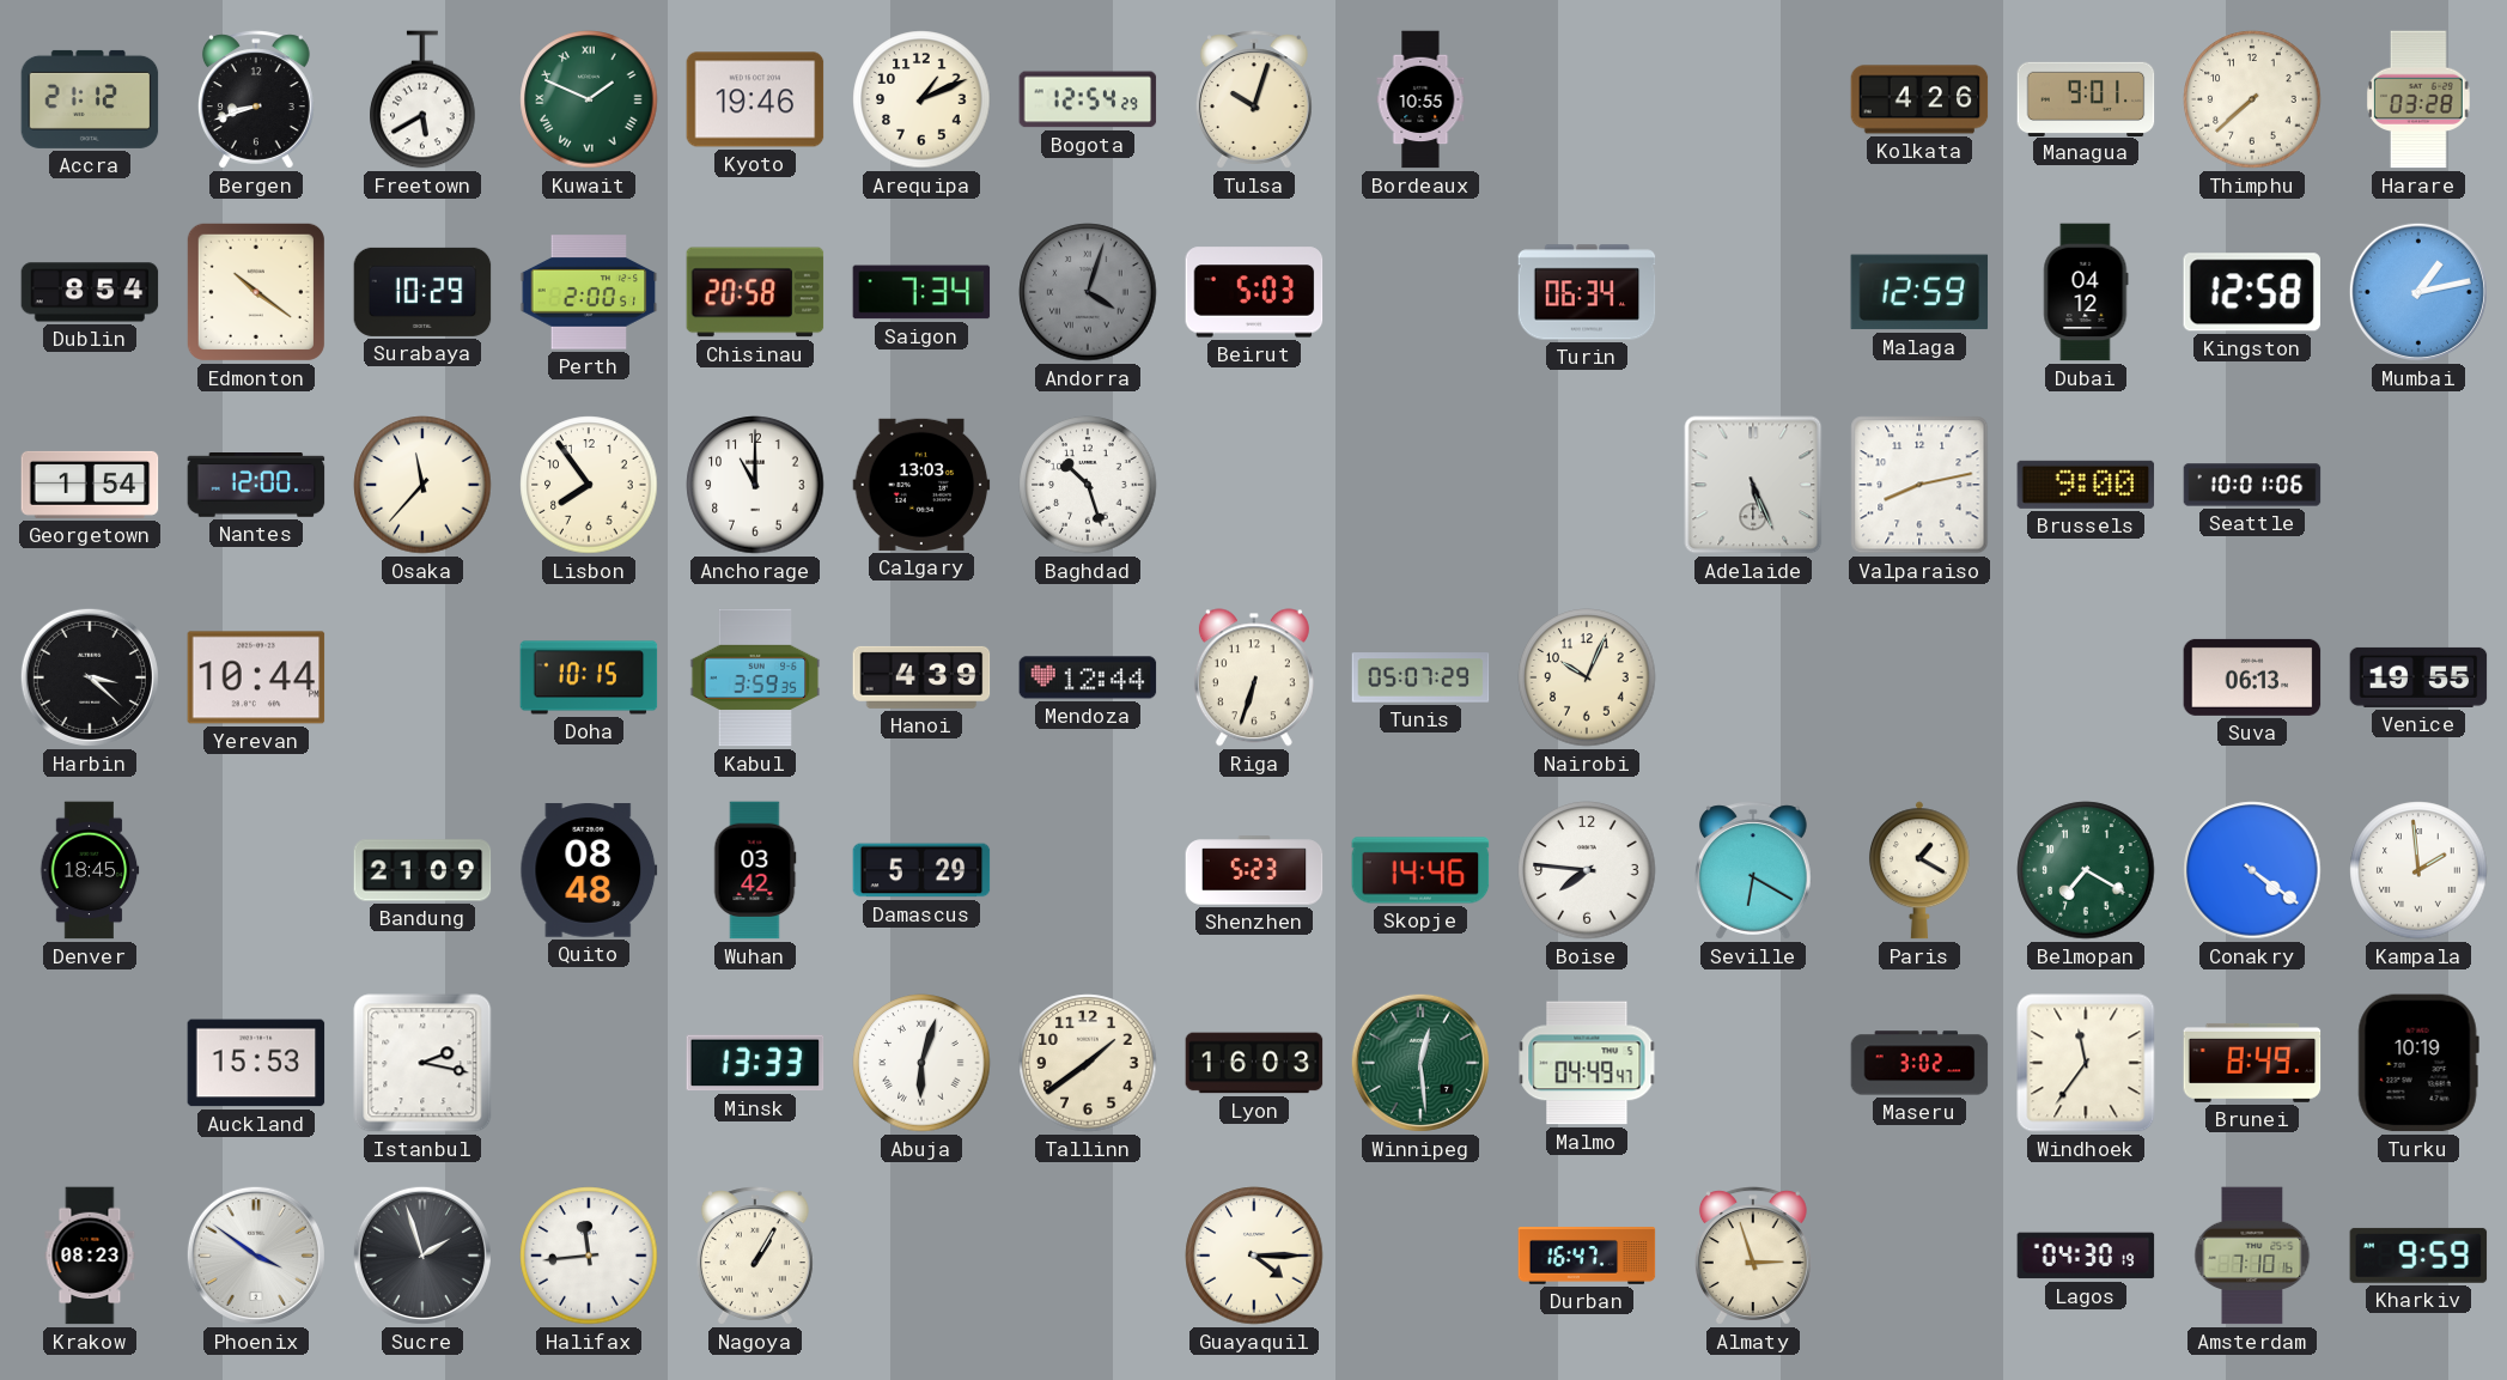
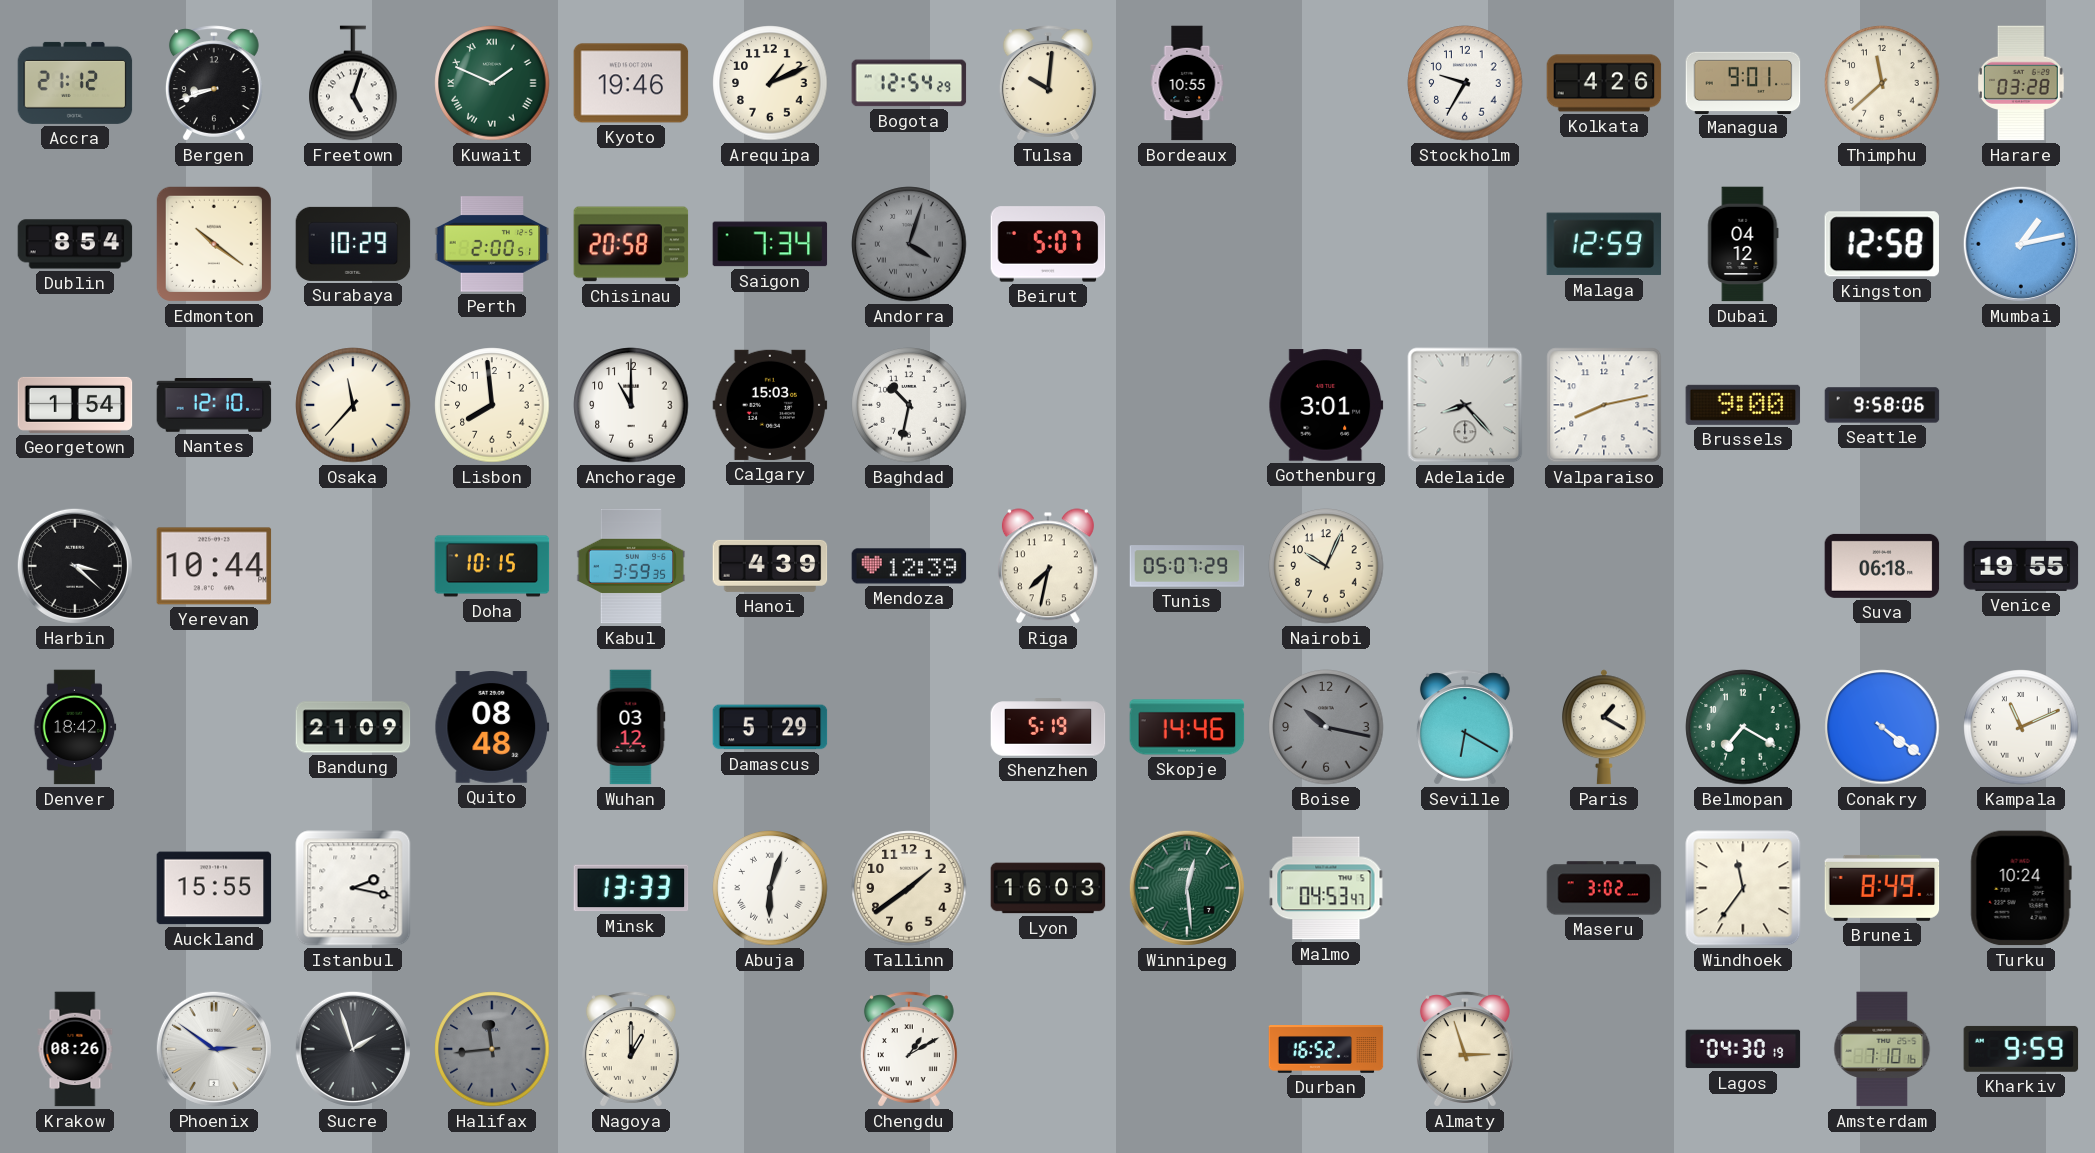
Freetown: 5:40 -> 5:03 (353, 83)
Tulsa: 10:03 -> 10:01 (1048, 83)
Stockholm: none -> 9:35 (1465, 83)
Thimphu: 7:38 -> 11:38 (1882, 83)
Beirut: 5:03 -> 5:07 (1048, 244)
Turin: 06:34 -> none (1587, 292)
Nantes: 12:00 -> 12:10 (214, 406)
Lisbon: 7:54 -> 7:59 (492, 405)
Calgary: 13:03 -> 15:03 (770, 405)
Baghdad: 10:27 -> 10:32 (909, 405)
Gothenburg: none -> 3:01 (1326, 405)
Adelaide: 5:26 -> 8:23 (1465, 405)
Seattle: 10:01 -> 9:58 (1882, 405)
Mendoza: 12:44 -> 12:39 (909, 566)
Riga: 6:33 -> 7:32 (1048, 566)
Suva: 06:13 -> 06:18 (1882, 566)
Denver: 18:45 -> 18:42 (75, 727)
Wuhan: 03:42 -> 03:12 (631, 727)
Shenzhen: 5:23 -> 5:19 (1048, 727)
Boise: 7:46 -> 10:17 (1326, 727)
Boise dial: white -> grey (1326, 727)
Kampala: 1:59 -> 11:11 (2021, 727)
Auckland: 15:53 -> 15:55 (214, 888)
Malmo: 04:49 -> 04:53 (1326, 888)
Turku: 10:19 -> 10:24 (2021, 888)
Krakow: 08:23 -> 08:26 (75, 1049)
Phoenix: 3:51 -> 2:51 (214, 1049)
Halifax dial: white -> grey (492, 1049)
Nagoya: 1:05 -> 1:00 (631, 1049)
Chengdu: none -> 1:10 (909, 1049)
Guayaquil: 4:15 -> none (1254, 1256)
Durban: 16:47 -> 16:52 (1326, 1050)
